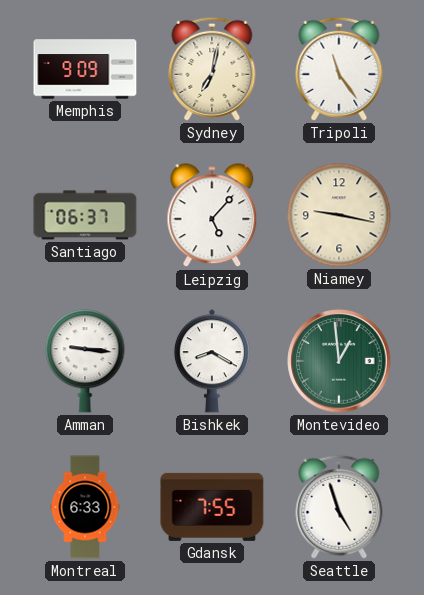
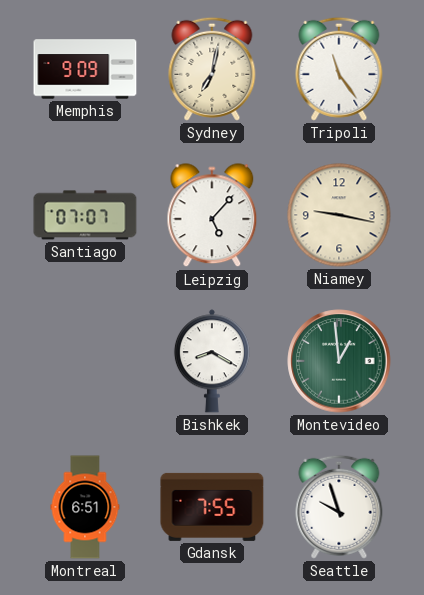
Santiago: 06:37 -> 07:07 (85, 215)
Amman: 9:16 -> none (85, 361)
Montreal: 6:33 -> 6:51 (85, 507)
Seattle: 4:57 -> 9:57 (339, 507)
